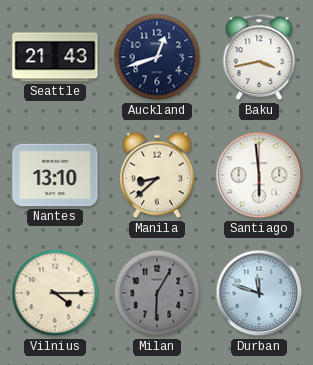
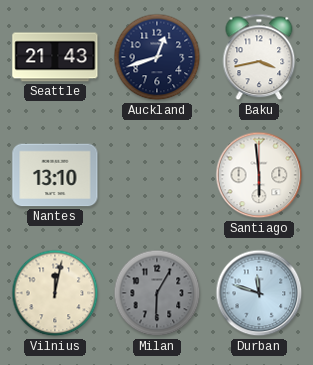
Manila: 8:38 -> none (158, 175)
Vilnius: 4:15 -> 12:02 (55, 293)
